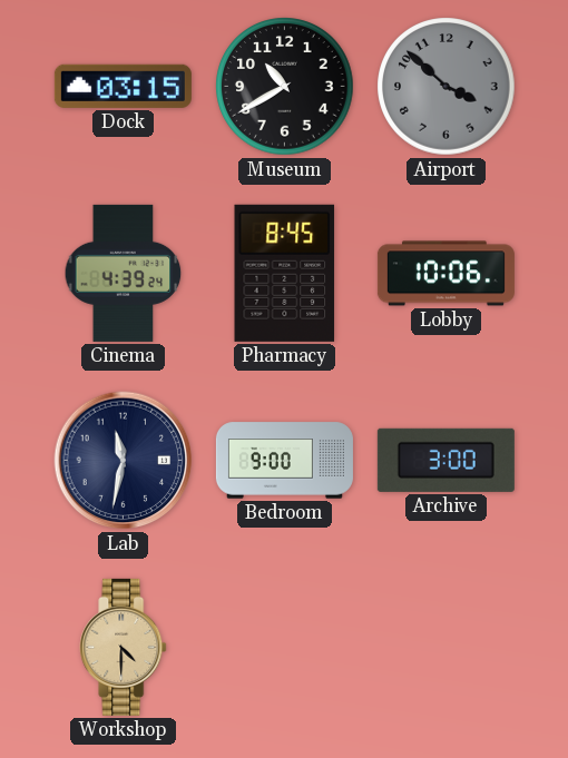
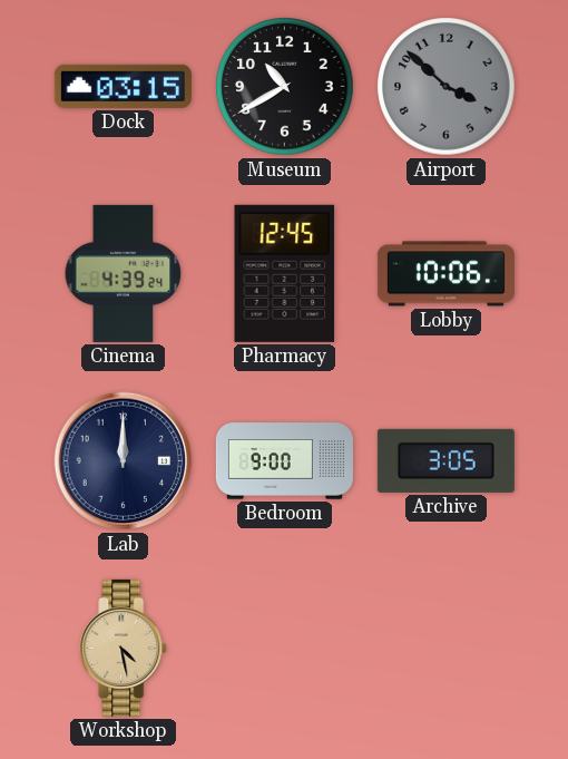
Pharmacy: 8:45 -> 12:45 (285, 273)
Lab: 11:32 -> 12:00 (124, 461)
Archive: 3:00 -> 3:05 (445, 460)
Workshop: 4:30 -> 4:28 (124, 648)
